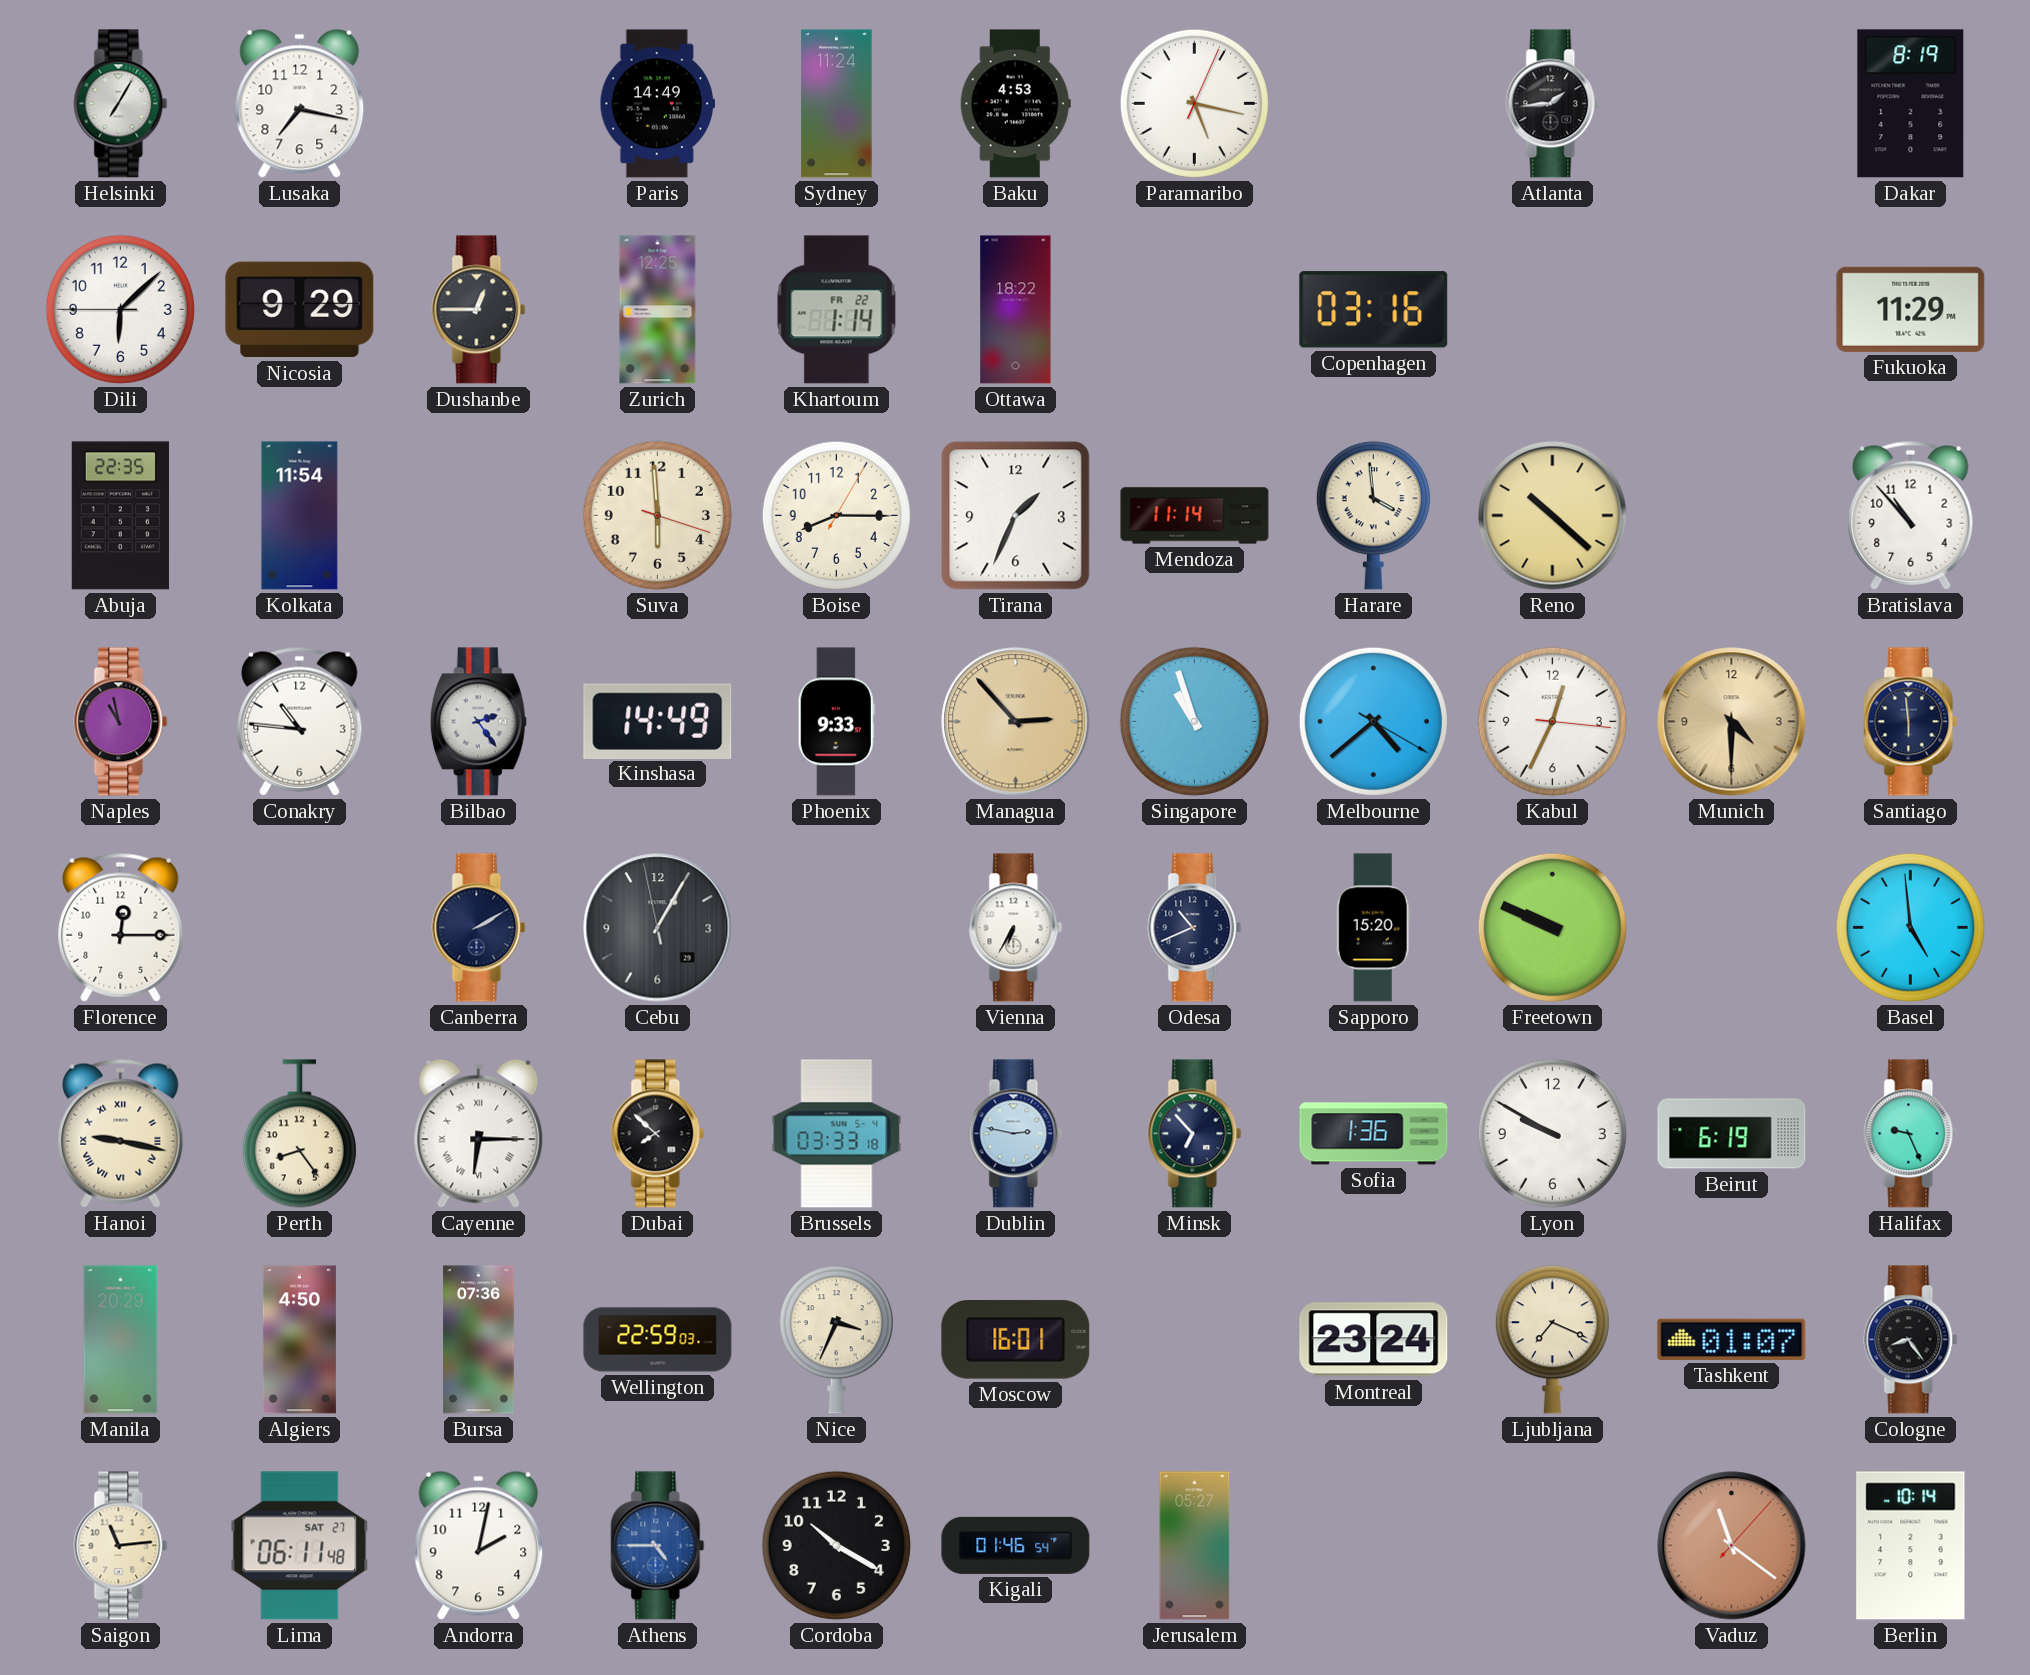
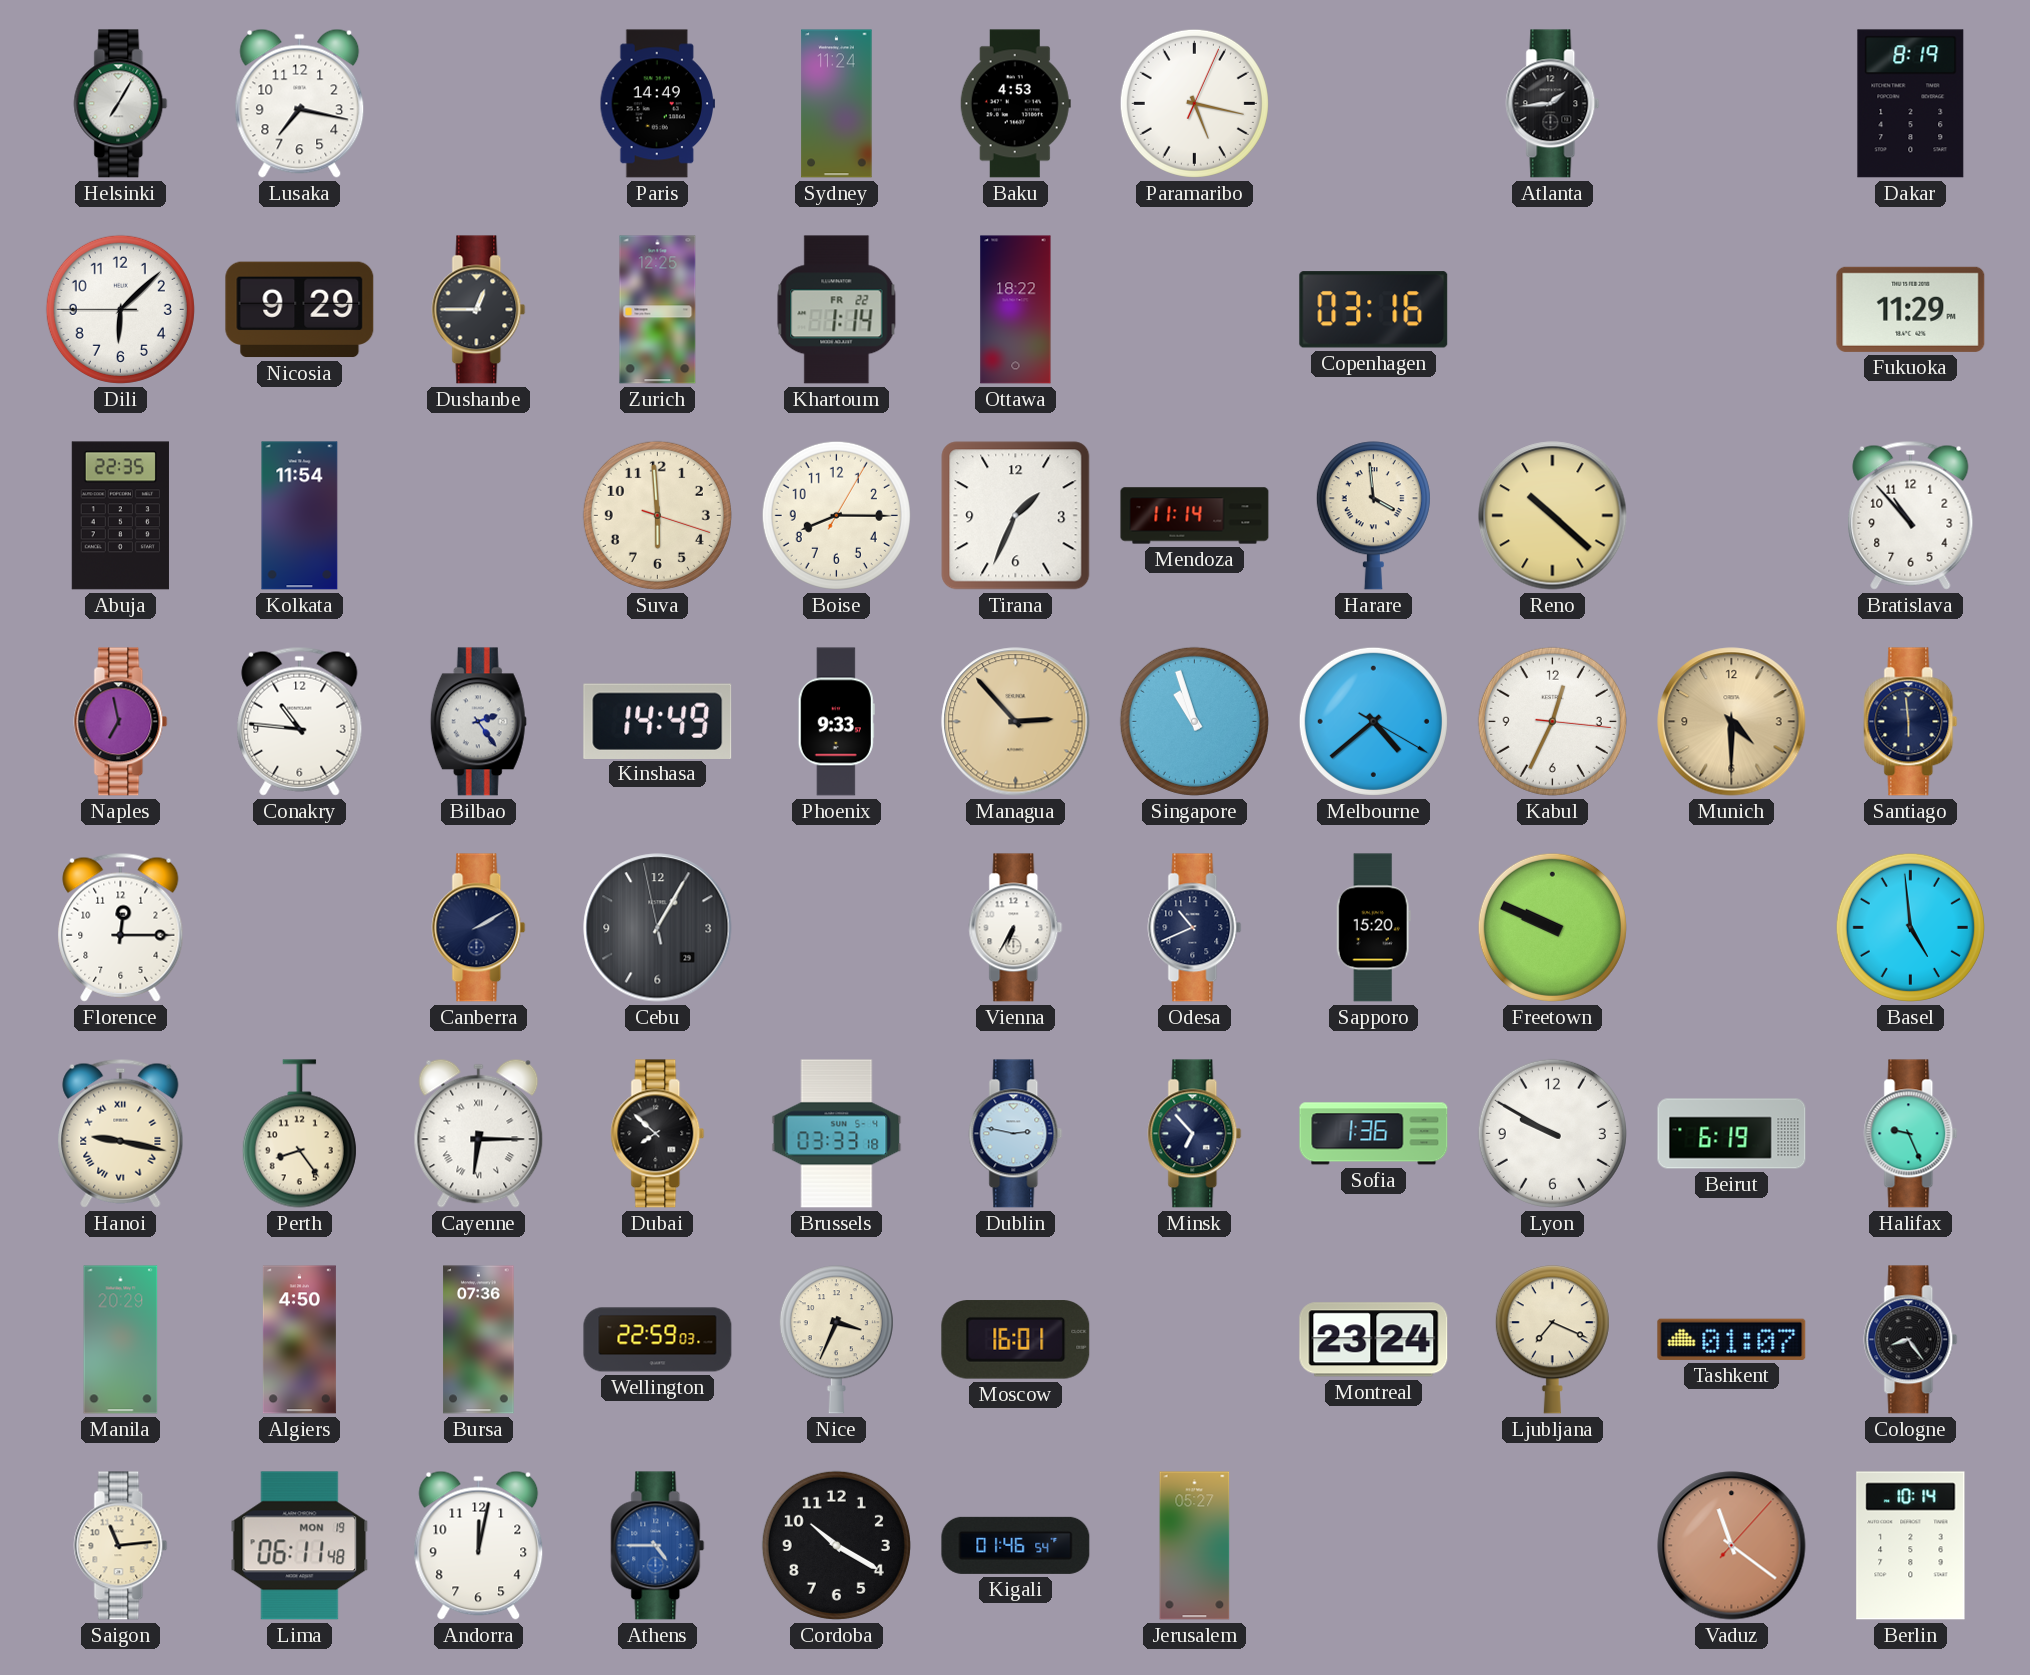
Naples: 10:58 -> 6:58 (121, 722)
Lima date: SAT 27 -> MON 19 (300, 1546)
Andorra: 2:02 -> 12:02 (479, 1545)
